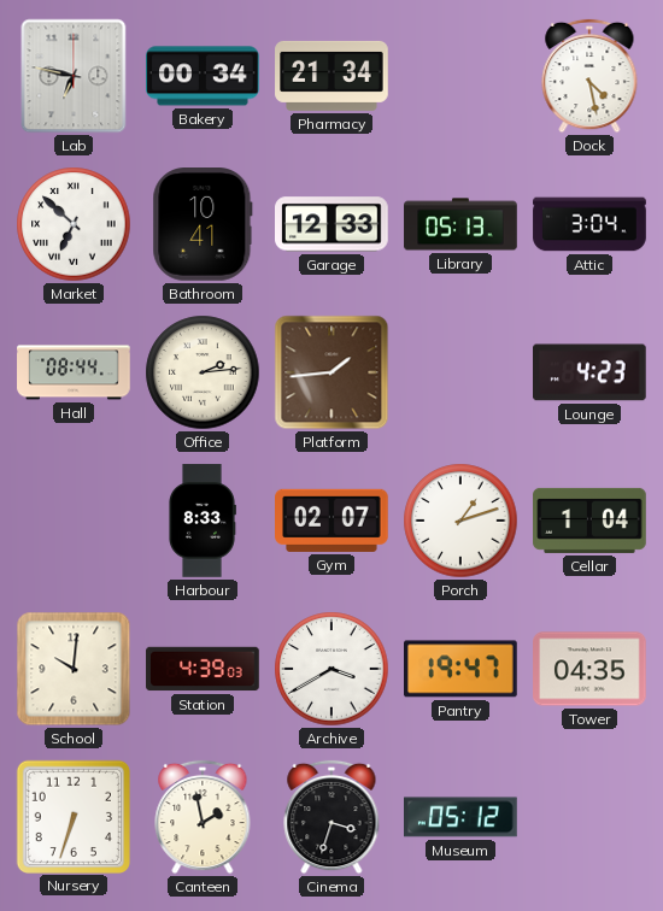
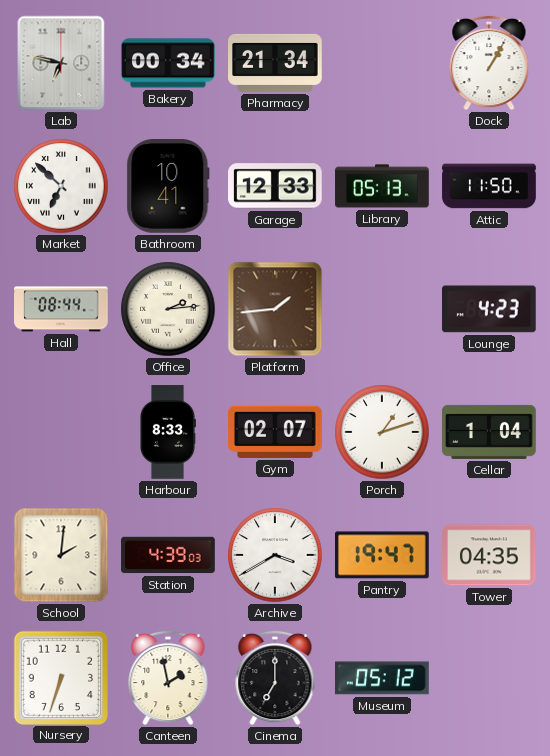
Dock: 4:28 -> 1:05 (489, 63)
Attic: 3:04 -> 11:50 (489, 186)
School: 10:01 -> 2:01 (61, 555)
Cinema: 3:33 -> 7:00 (275, 678)
